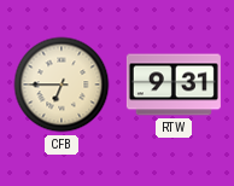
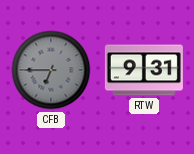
CFB dial: cream -> grey (51, 70)
